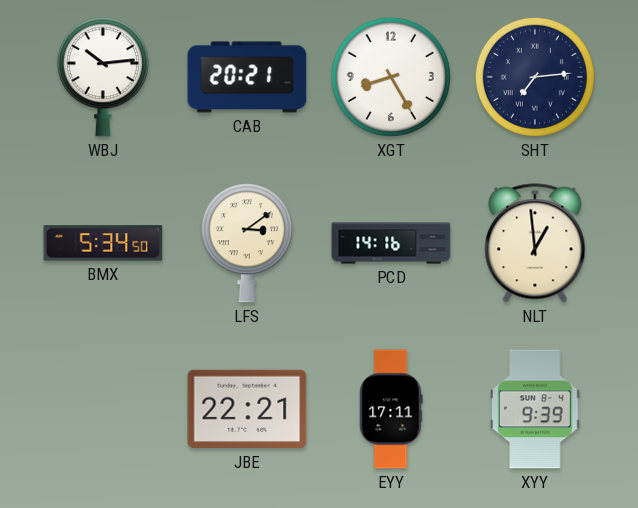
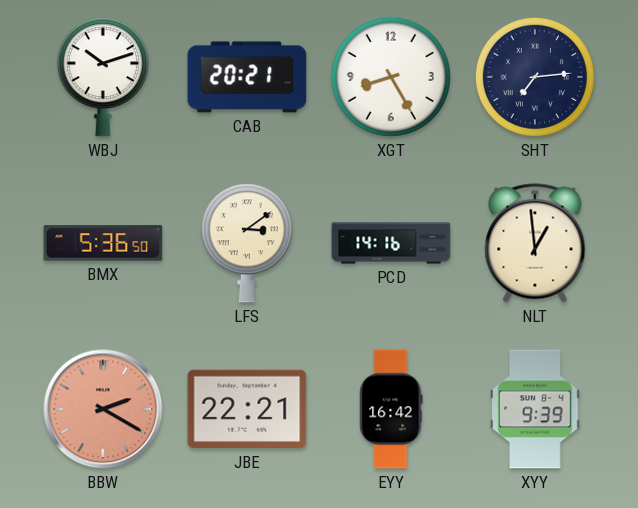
WBJ: 10:14 -> 10:12 (103, 77)
BMX: 5:34 -> 5:36 (103, 243)
BBW: none -> 2:20 (103, 409)
EYY: 17:11 -> 16:42 (391, 409)
